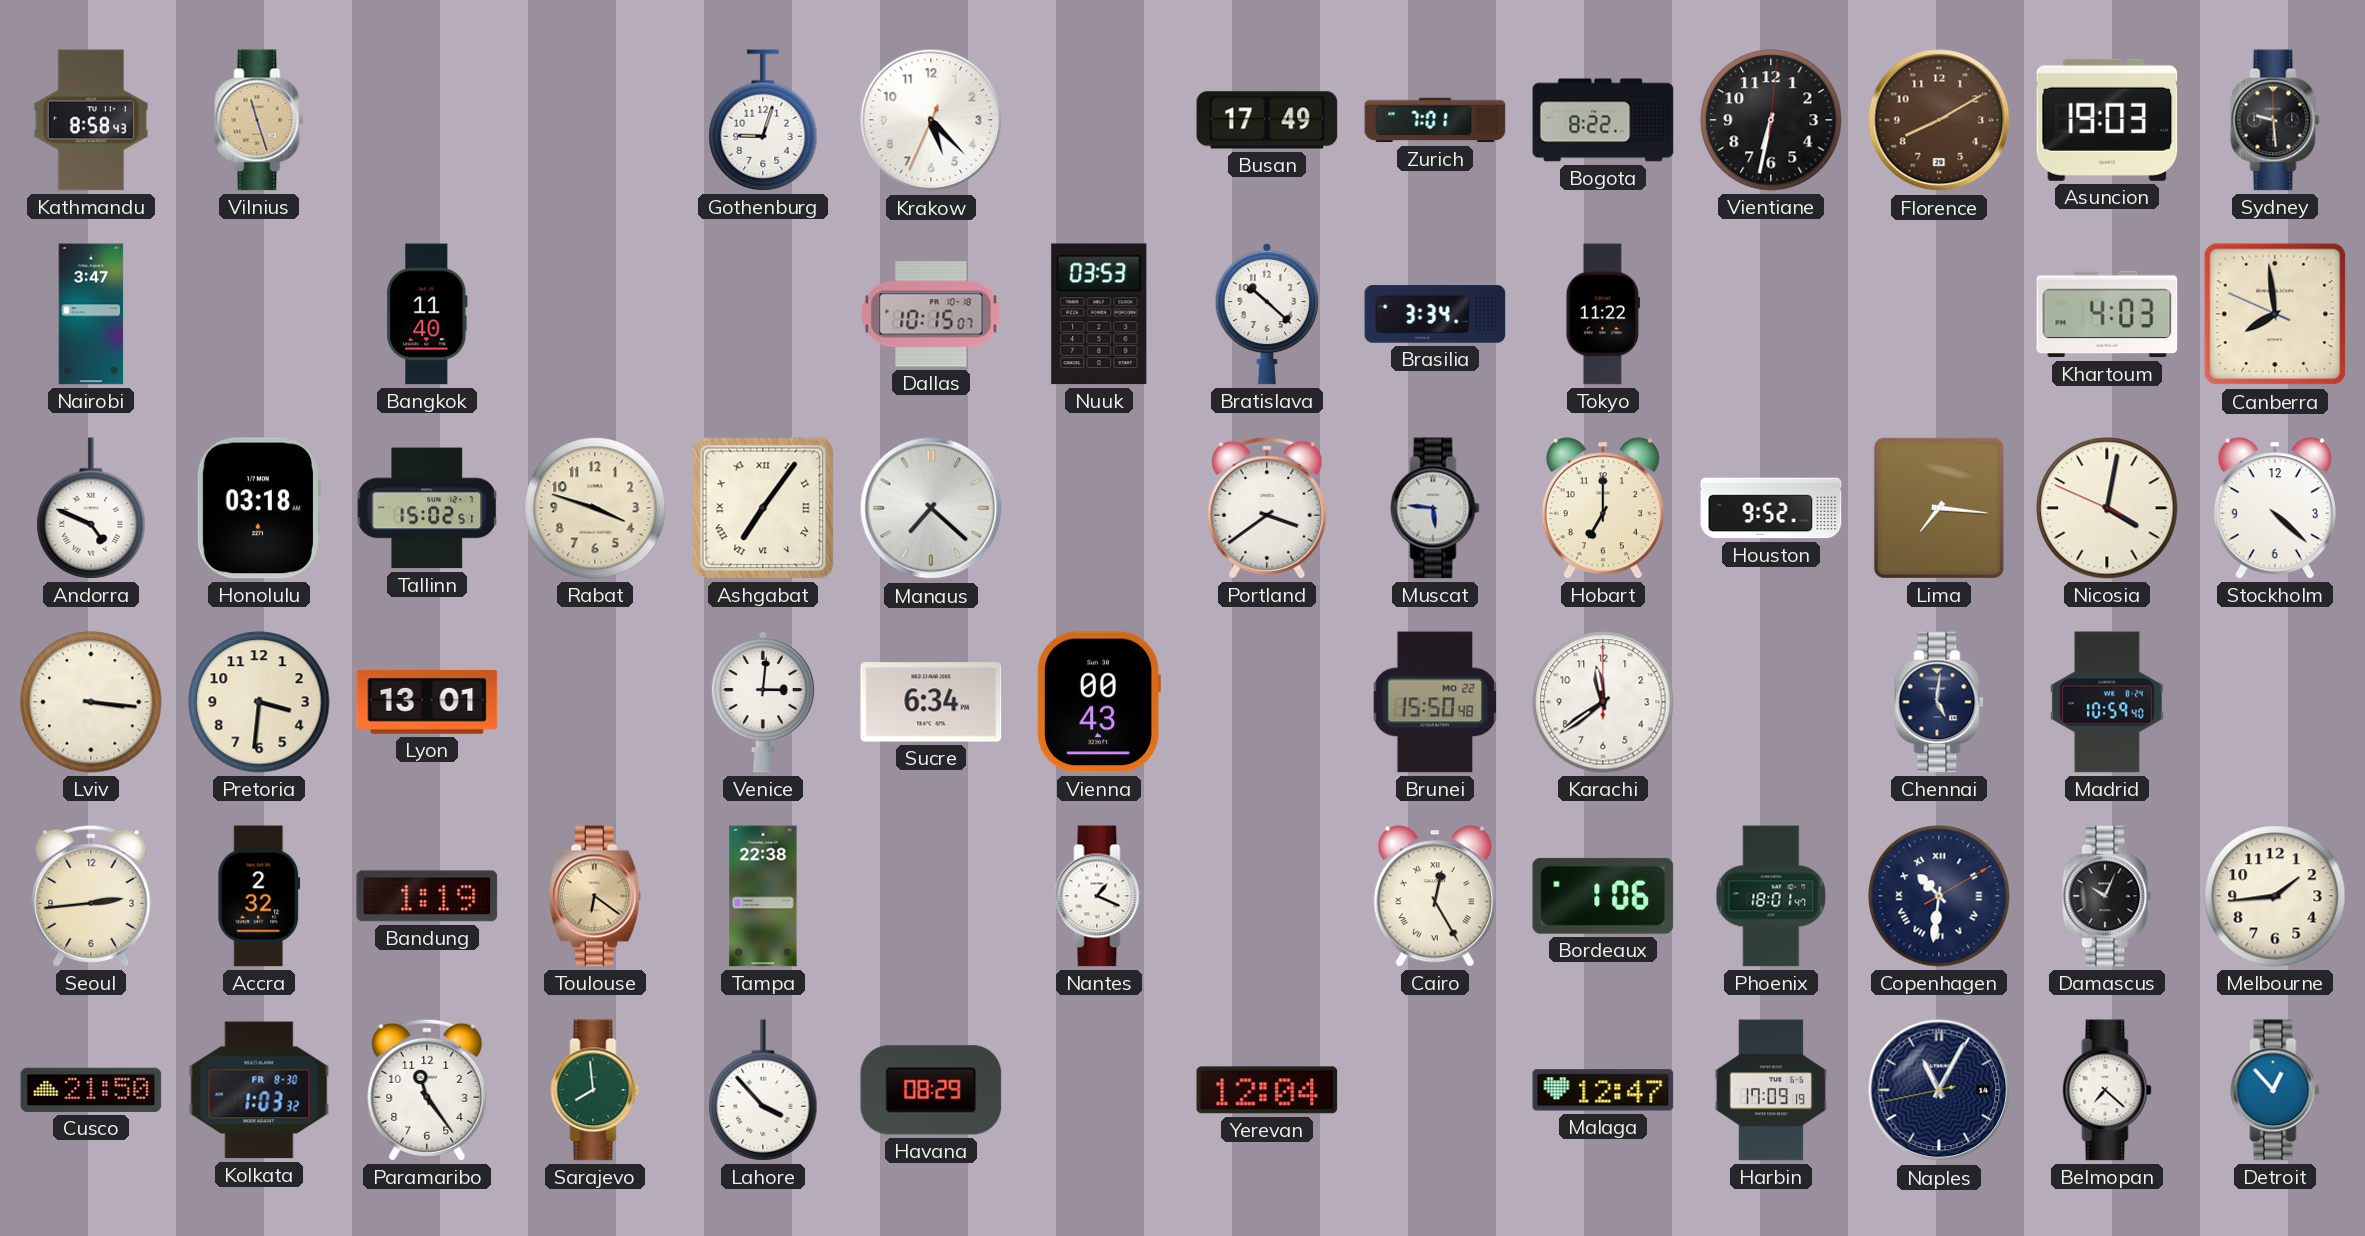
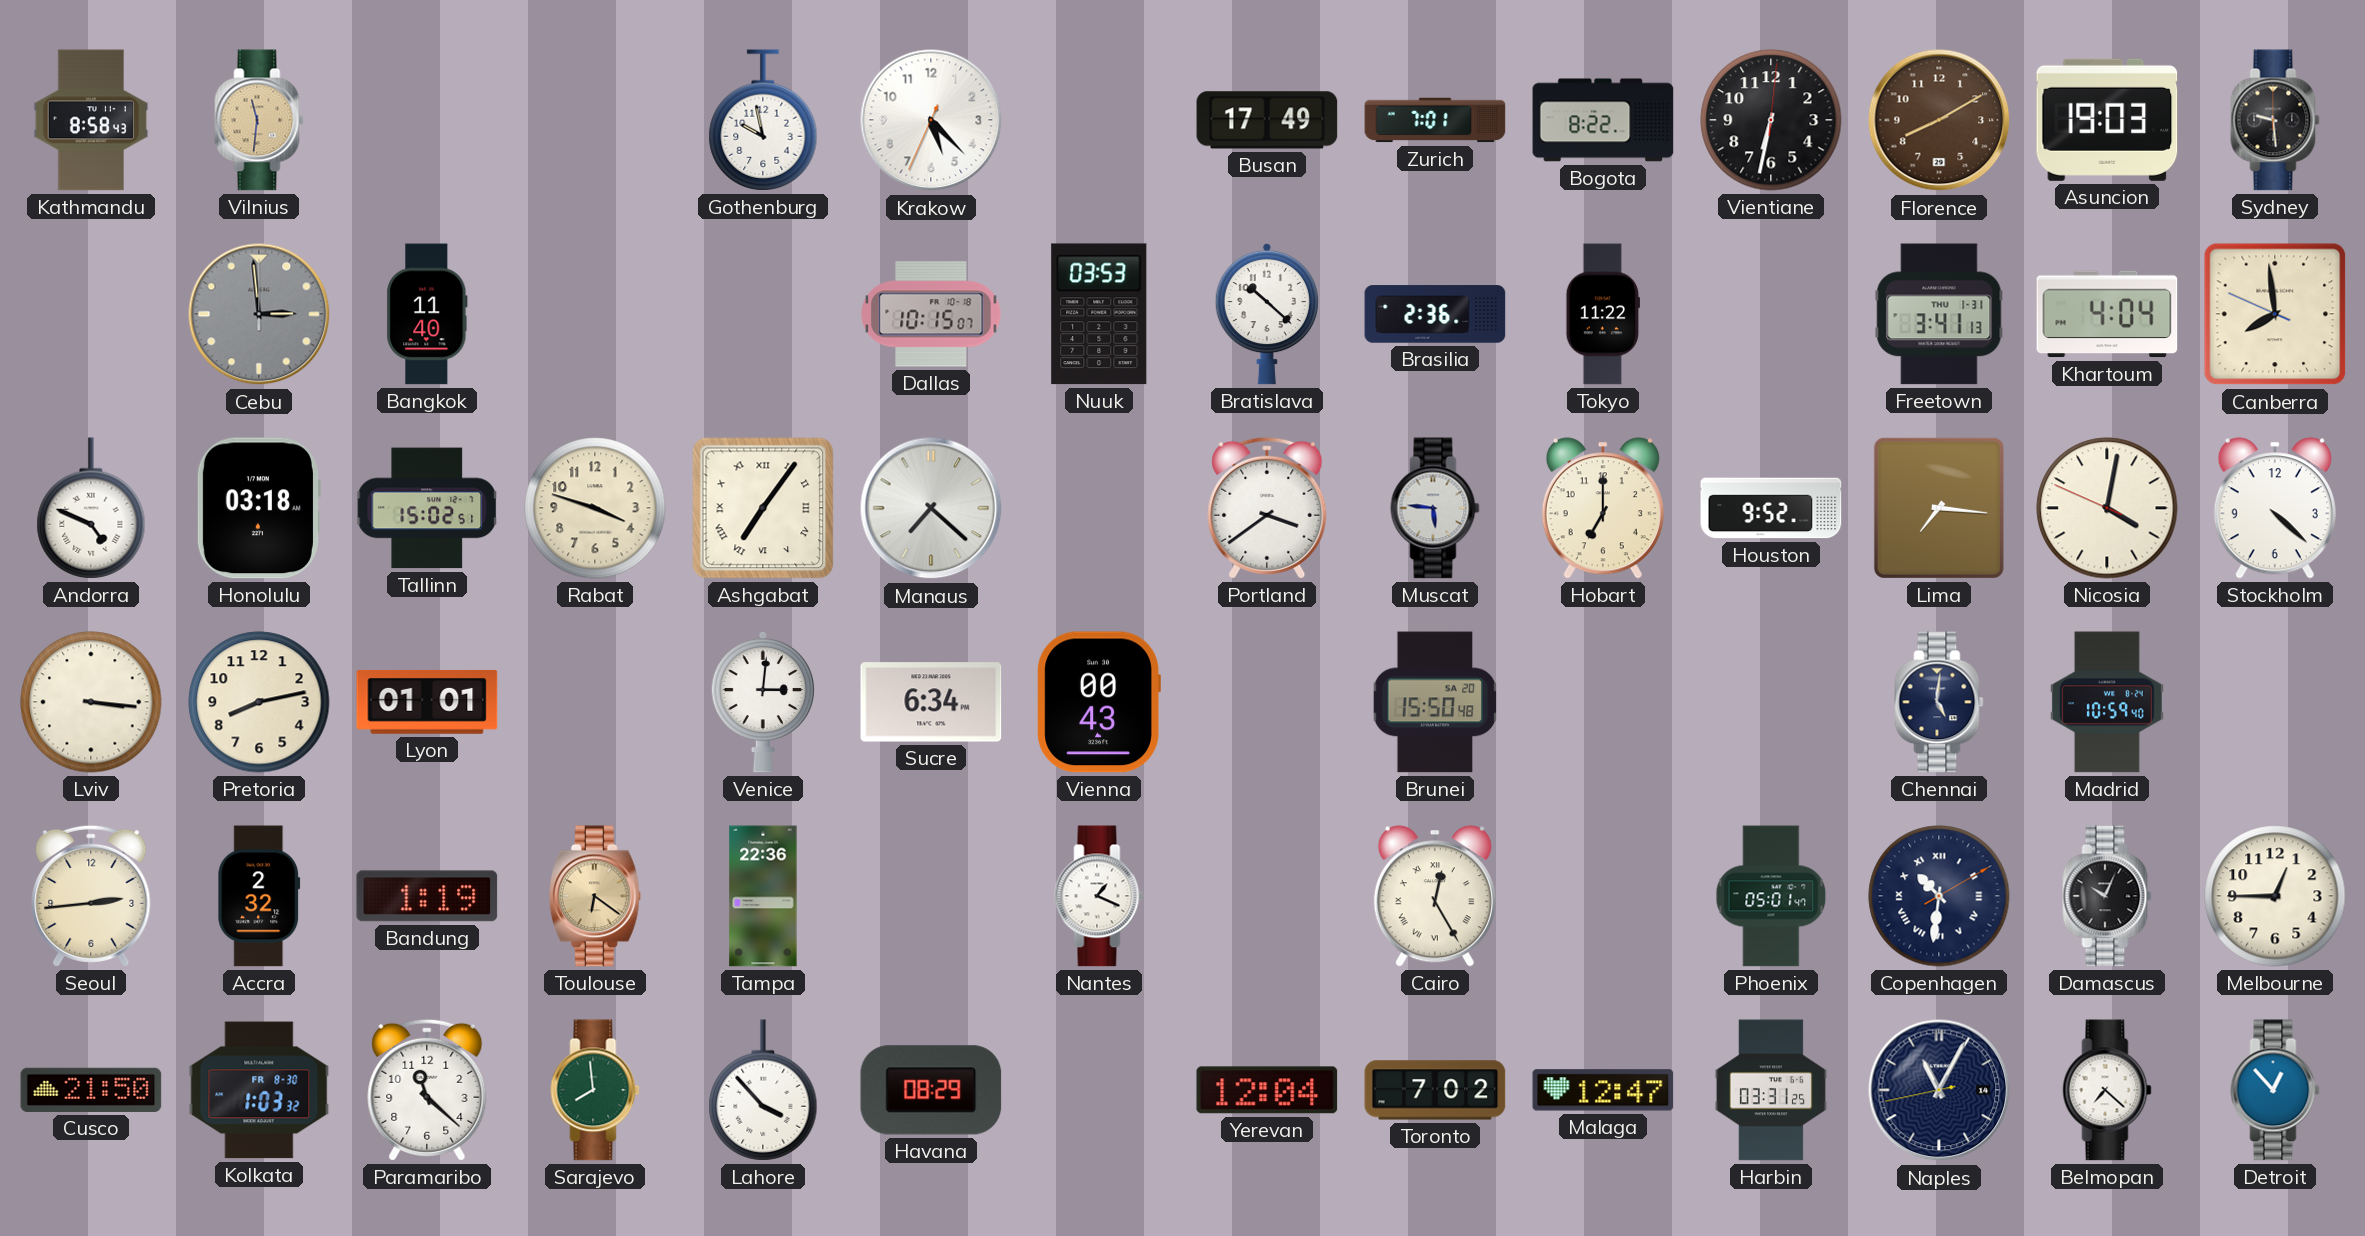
Vilnius: 11:27 -> 11:31 (259, 120)
Gothenburg: 9:03 -> 9:58 (763, 120)
Nairobi: 3:47 -> none (91, 314)
Cebu: none -> 2:59 (259, 314)
Brasilia: 3:34 -> 2:36 (1435, 314)
Freetown: none -> 3:41 (1939, 314)
Khartoum: 4:03 -> 4:04 (2107, 314)
Pretoria: 3:31 -> 8:13 (259, 702)
Lyon: 13:01 -> 01:01 (427, 702)
Brunei date: MO 22 -> SA 20 (1435, 702)
Karachi: 11:39 -> none (1603, 702)
Tampa: 22:38 -> 22:36 (763, 896)
Bordeaux: 1:06 -> none (1603, 896)
Phoenix: 18:01 -> 05:01 (1771, 896)
Melbourne: 1:44 -> 12:45 (2275, 896)
Paramaribo: 11:24 -> 11:22 (427, 1090)
Toronto: none -> 7:02 (1435, 1090)
Harbin: 17:09 -> 03:31 (1771, 1090)
